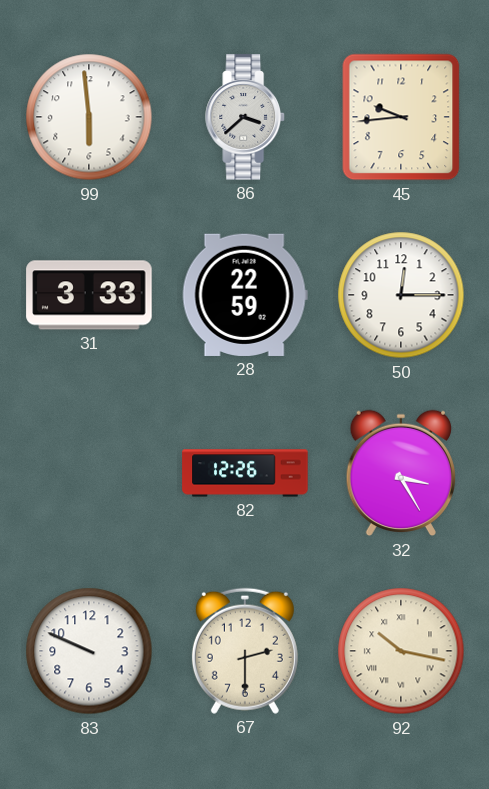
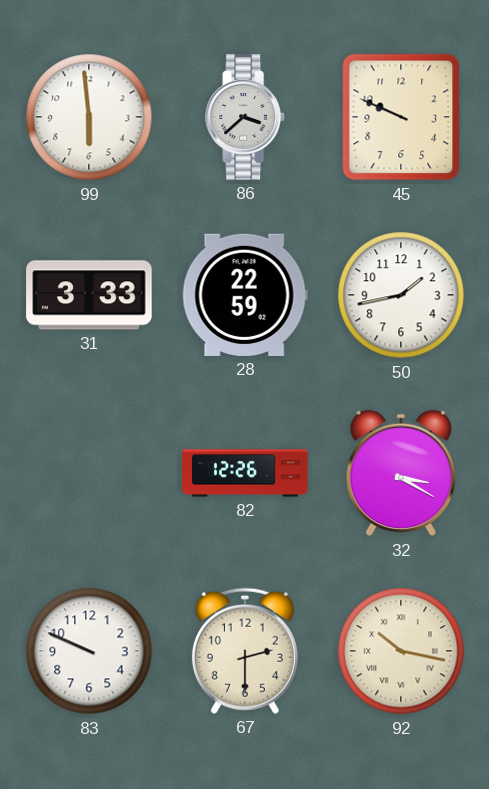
45: 9:44 -> 9:49 (401, 117)
50: 12:15 -> 1:43 (401, 295)
32: 3:25 -> 3:20 (400, 473)
